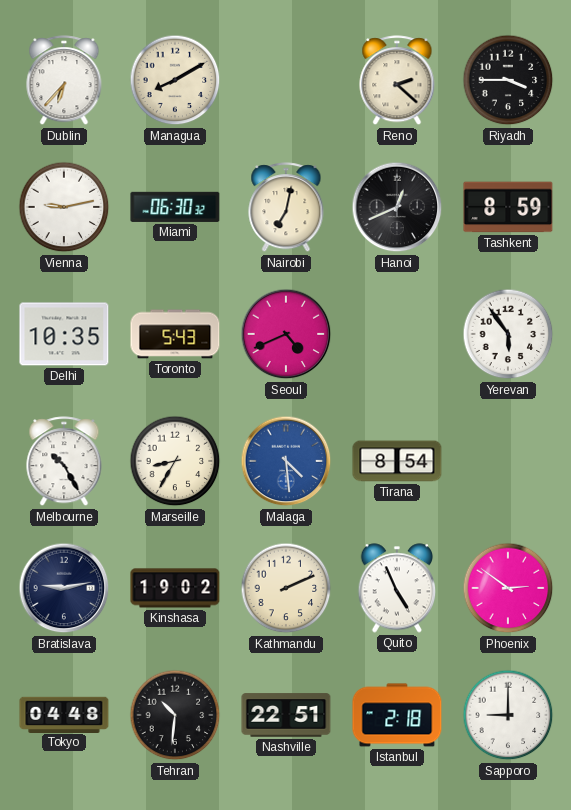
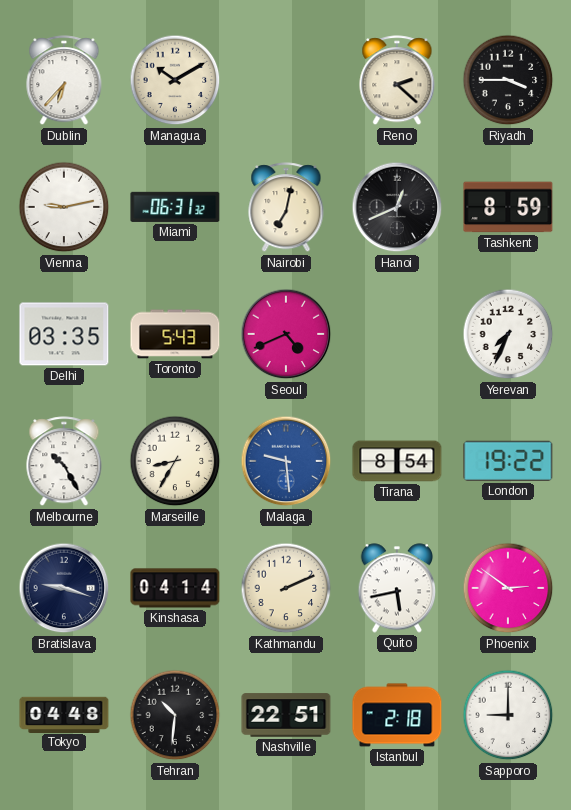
Managua: 8:10 -> 10:10 (175, 80)
Miami: 06:30 -> 06:31 (175, 207)
Delhi: 10:35 -> 03:35 (64, 334)
Yerevan: 5:54 -> 7:34 (508, 334)
Malaga: 4:29 -> 9:29 (286, 461)
London: none -> 19:22 (508, 461)
Bratislava: 9:13 -> 9:18 (64, 588)
Kinshasa: 19:02 -> 04:14 (175, 588)
Quito: 4:56 -> 5:43 (397, 588)
